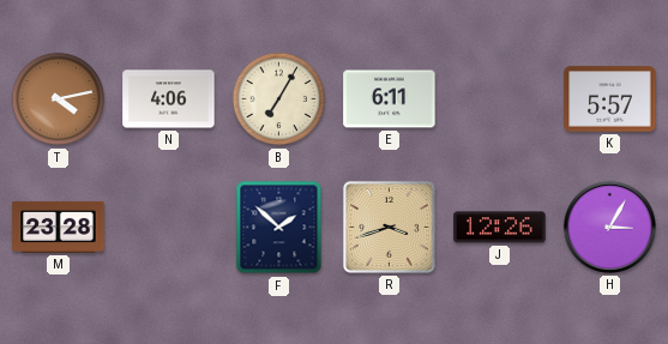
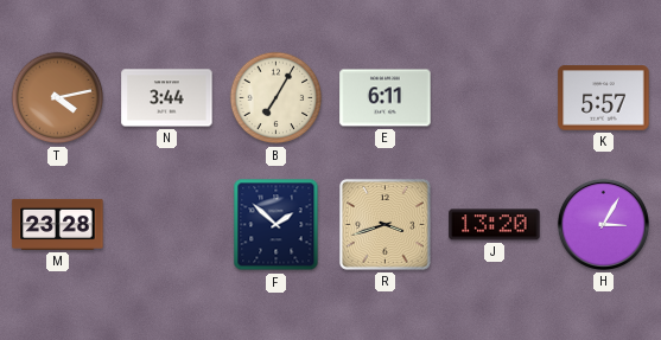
N: 4:06 -> 3:44 (167, 98)
J: 12:26 -> 13:20 (495, 225)
